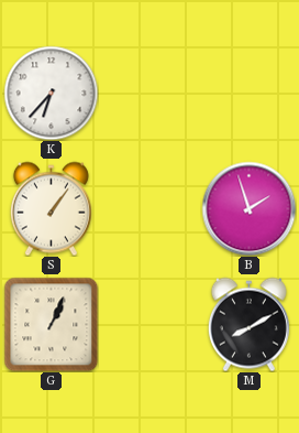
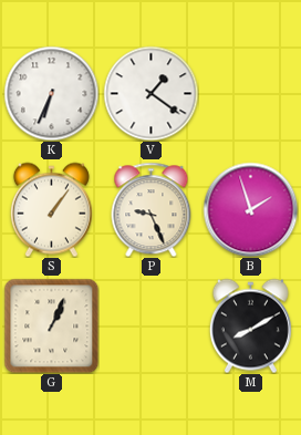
K: 6:37 -> 6:34 (51, 93)
V: none -> 1:21 (150, 93)
P: none -> 9:26 (152, 209)
